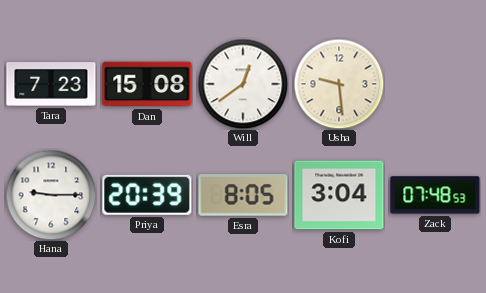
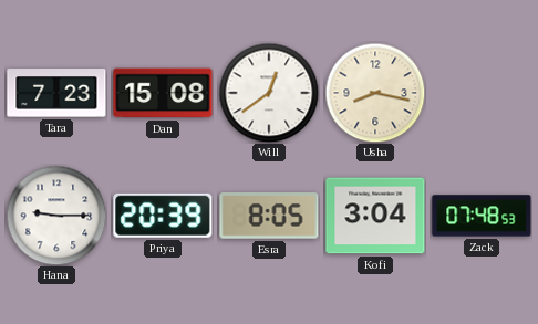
Usha: 9:29 -> 8:17 (375, 93)
